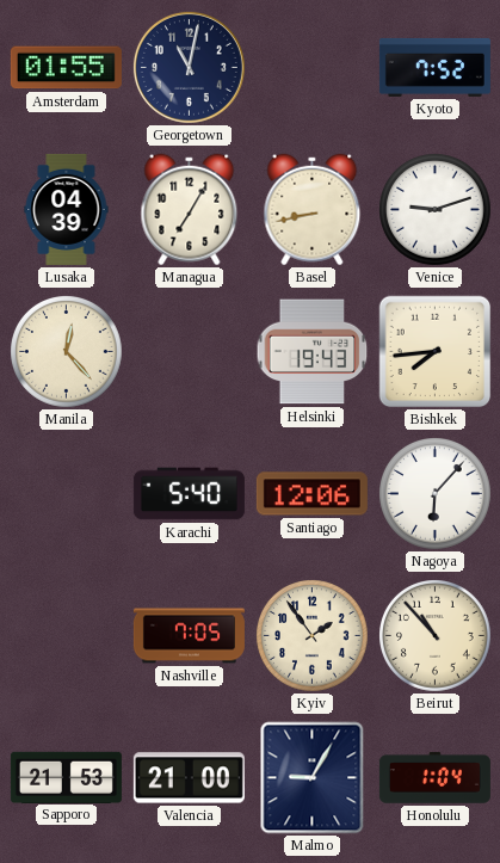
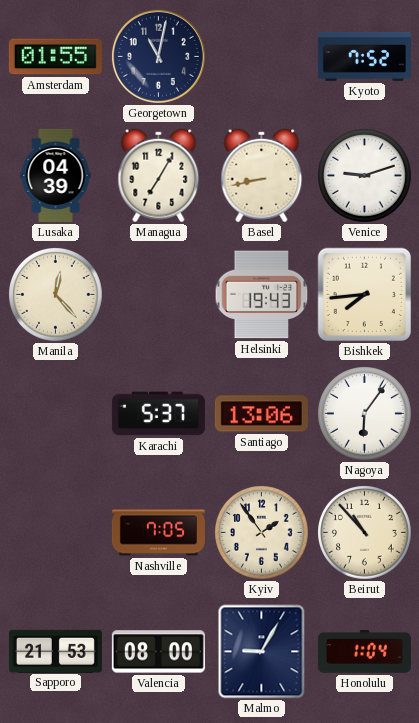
Karachi: 5:40 -> 5:37 (158, 414)
Santiago: 12:06 -> 13:06 (261, 414)
Nagoya: 6:07 -> 6:06 (365, 414)
Valencia: 21:00 -> 08:00 (158, 652)
